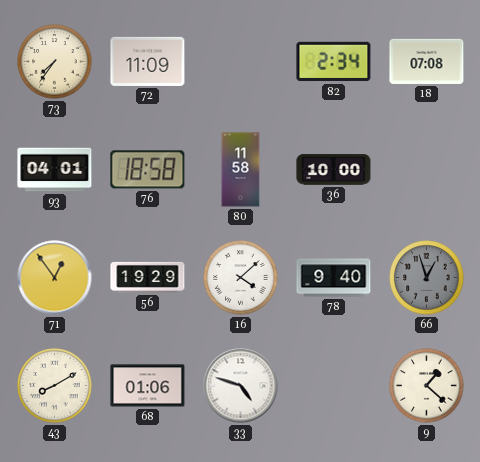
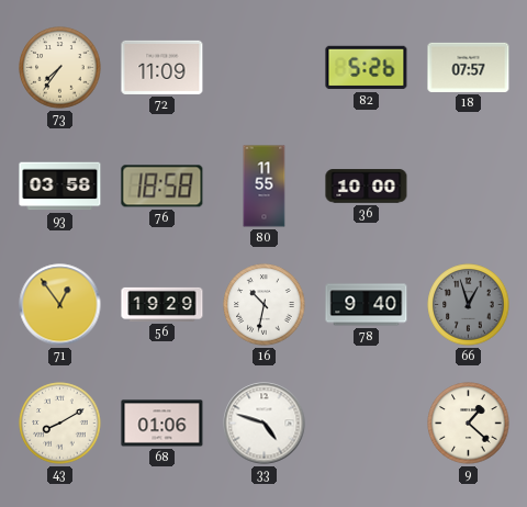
82: 2:34 -> 5:26 (367, 68)
18: 07:08 -> 07:57 (469, 67)
93: 04:01 -> 03:58 (60, 187)
80: 11:58 -> 11:55 (265, 187)
16: 4:08 -> 10:32 (265, 305)
